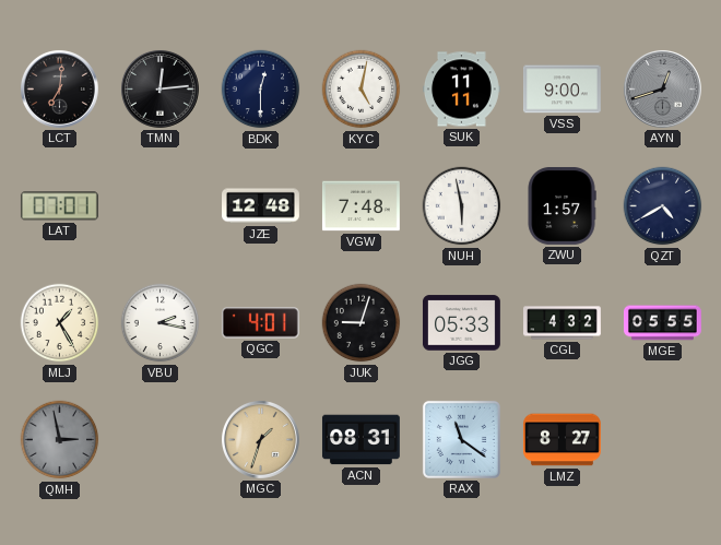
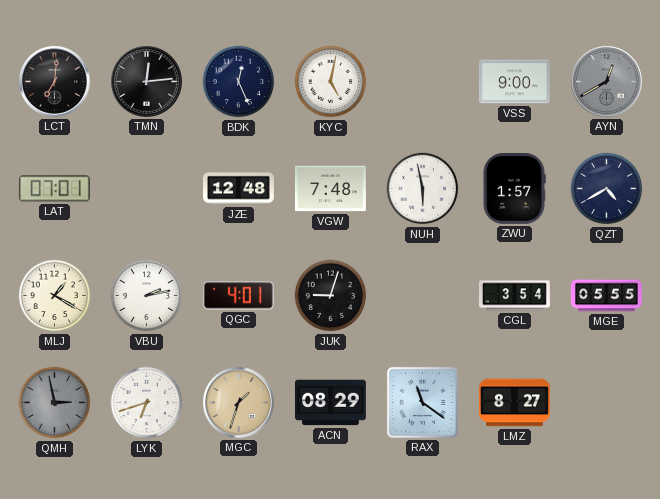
BDK: 12:30 -> 12:26 (239, 82)
SUK: 11:11 -> none (461, 90)
AYN: 12:42 -> 12:40 (606, 81)
MLJ: 1:25 -> 1:20 (55, 296)
VBU: 2:17 -> 2:13 (147, 296)
JGG: 05:33 -> none (461, 323)
CGL: 4:32 -> 3:54 (515, 296)
LYK: none -> 6:42 (147, 403)
ACN: 08:31 -> 08:29 (330, 403)
